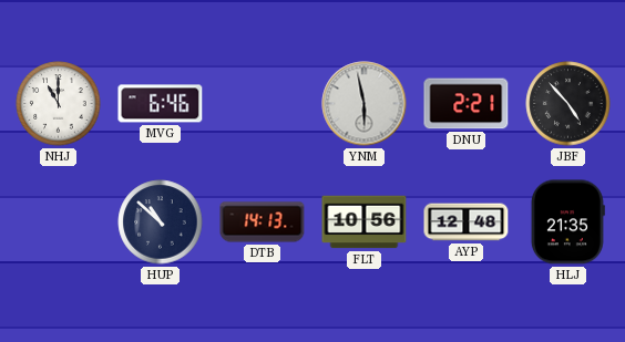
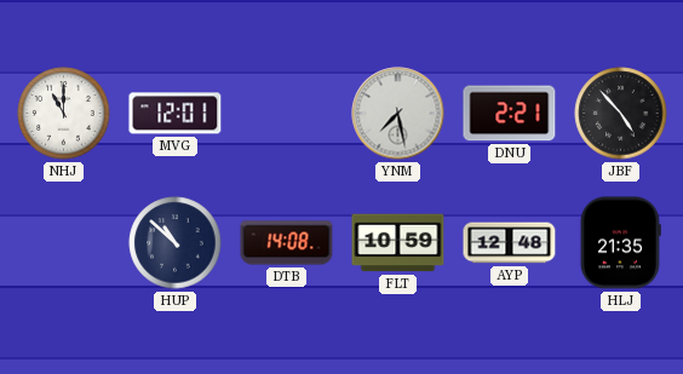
MVG: 6:46 -> 12:01 (176, 114)
YNM: 5:58 -> 7:28 (398, 114)
DTB: 14:13 -> 14:08 (287, 243)
FLT: 10:56 -> 10:59 (398, 243)
